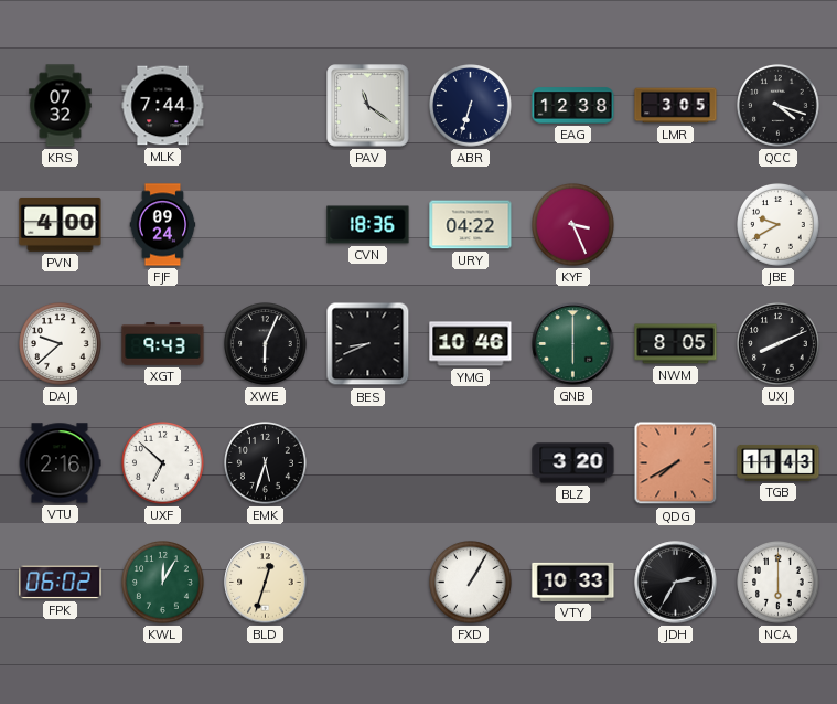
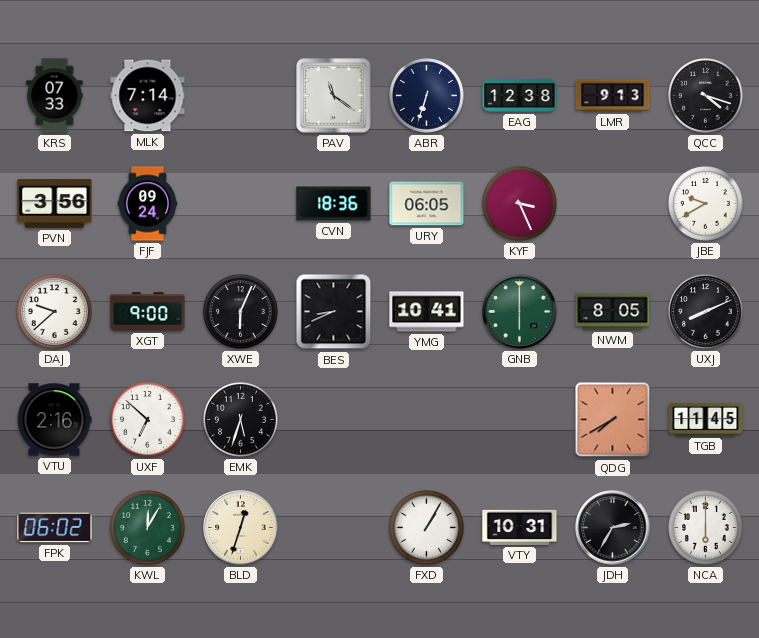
KRS: 07:32 -> 07:33 (55, 96)
MLK: 7:44 -> 7:14 (148, 96)
LMR: 3:05 -> 9:13 (613, 96)
PVN: 4:00 -> 3:56 (55, 203)
URY: 04:22 -> 06:05 (427, 204)
XGT: 9:43 -> 9:00 (148, 312)
YMG: 10:46 -> 10:41 (427, 312)
BLZ: 3:20 -> none (573, 463)
TGB: 11:43 -> 11:45 (706, 419)
VTY: 10:33 -> 10:31 (520, 527)
